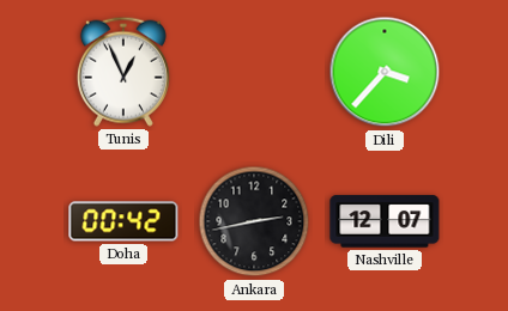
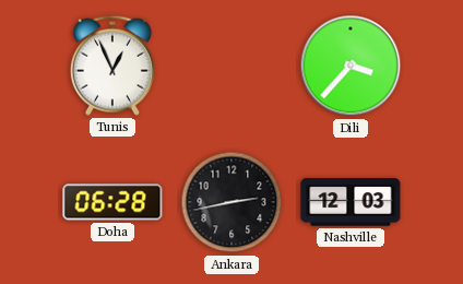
Doha: 00:42 -> 06:28 (112, 202)
Nashville: 12:07 -> 12:03 (351, 202)
